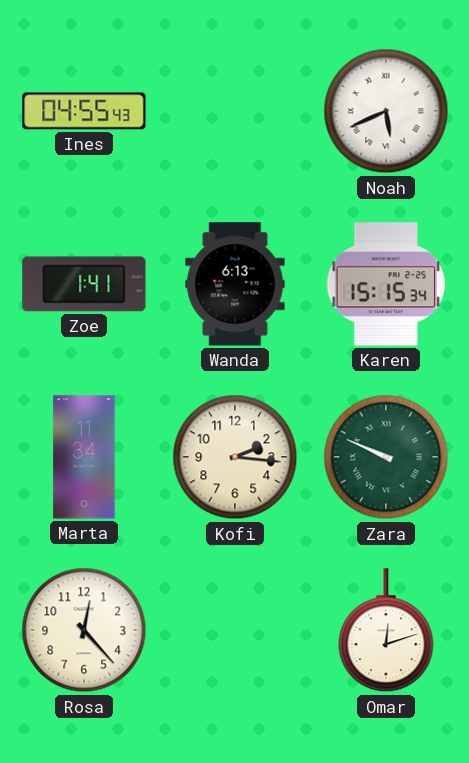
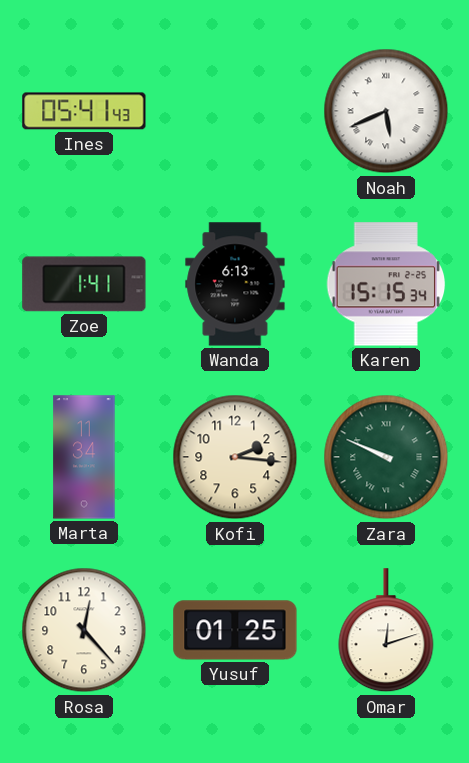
Ines: 04:55 -> 05:41 (84, 111)
Yusuf: none -> 01:25 (235, 630)
